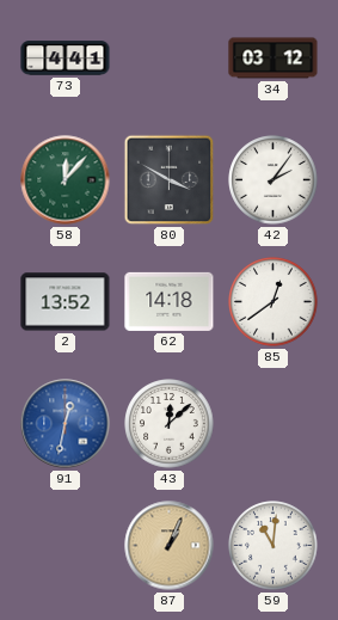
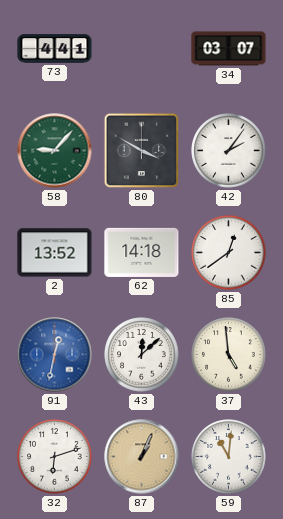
34: 03:12 -> 03:07 (229, 49)
58: 12:07 -> 9:07 (55, 151)
37: none -> 4:59 (229, 355)
32: none -> 6:12 (55, 457)
